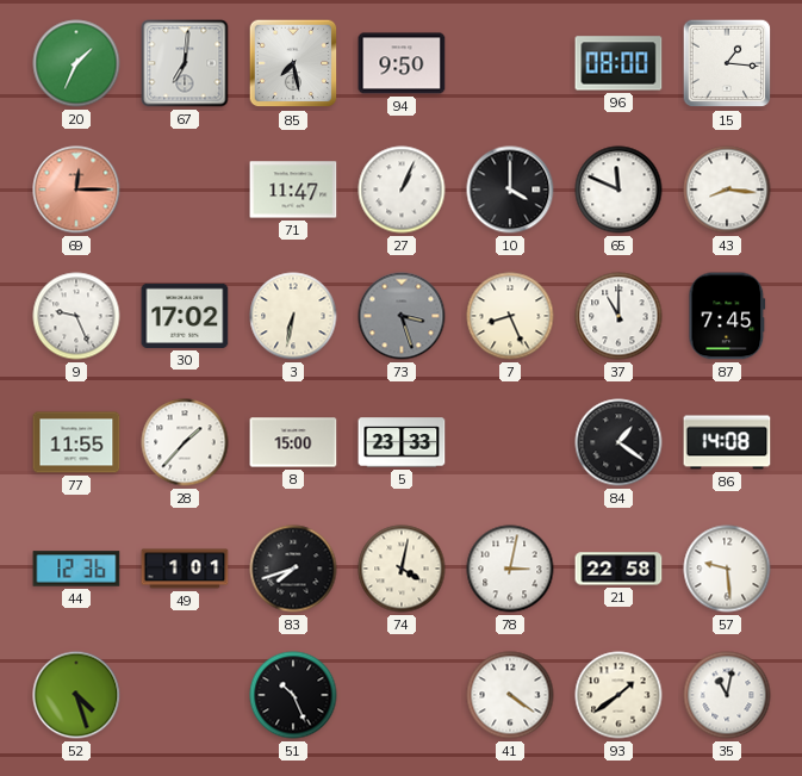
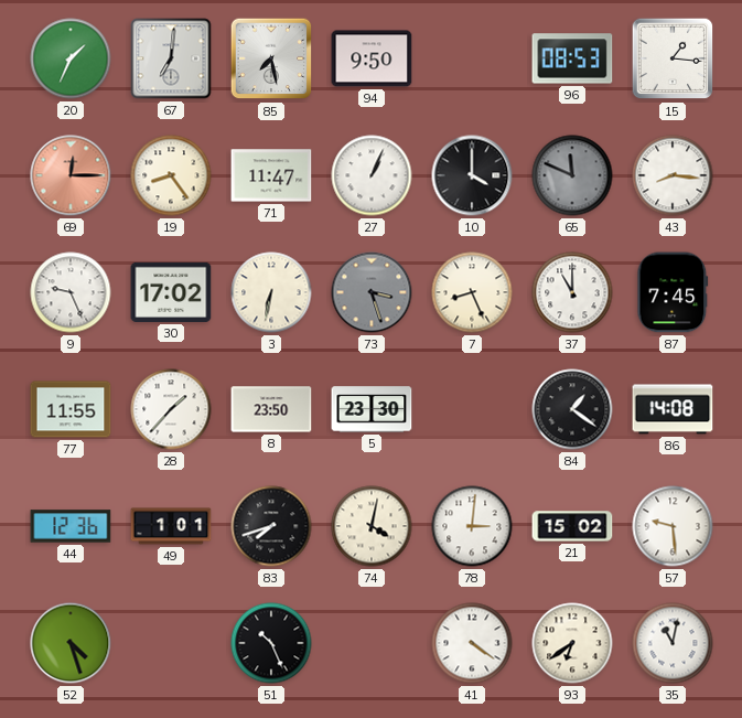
96: 08:00 -> 08:53 (572, 58)
19: none -> 8:24 (171, 175)
65 dial: white -> grey (572, 175)
8: 15:00 -> 23:50 (271, 409)
5: 23:33 -> 23:30 (372, 409)
78: 3:02 -> 3:01 (472, 526)
21: 22:58 -> 15:02 (572, 526)
93: 1:39 -> 6:39 (572, 643)
